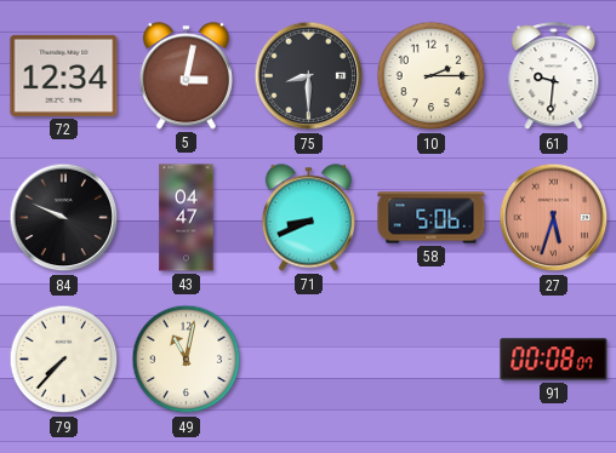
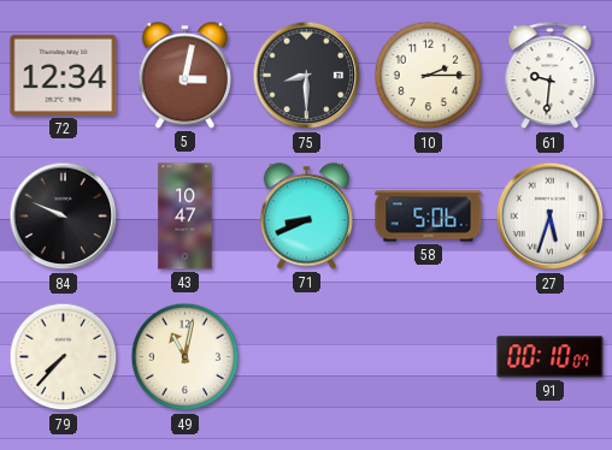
43: 04:47 -> 10:47 (186, 217)
27 dial: salmon -> white (551, 217)
91: 00:08 -> 00:10 (551, 357)
